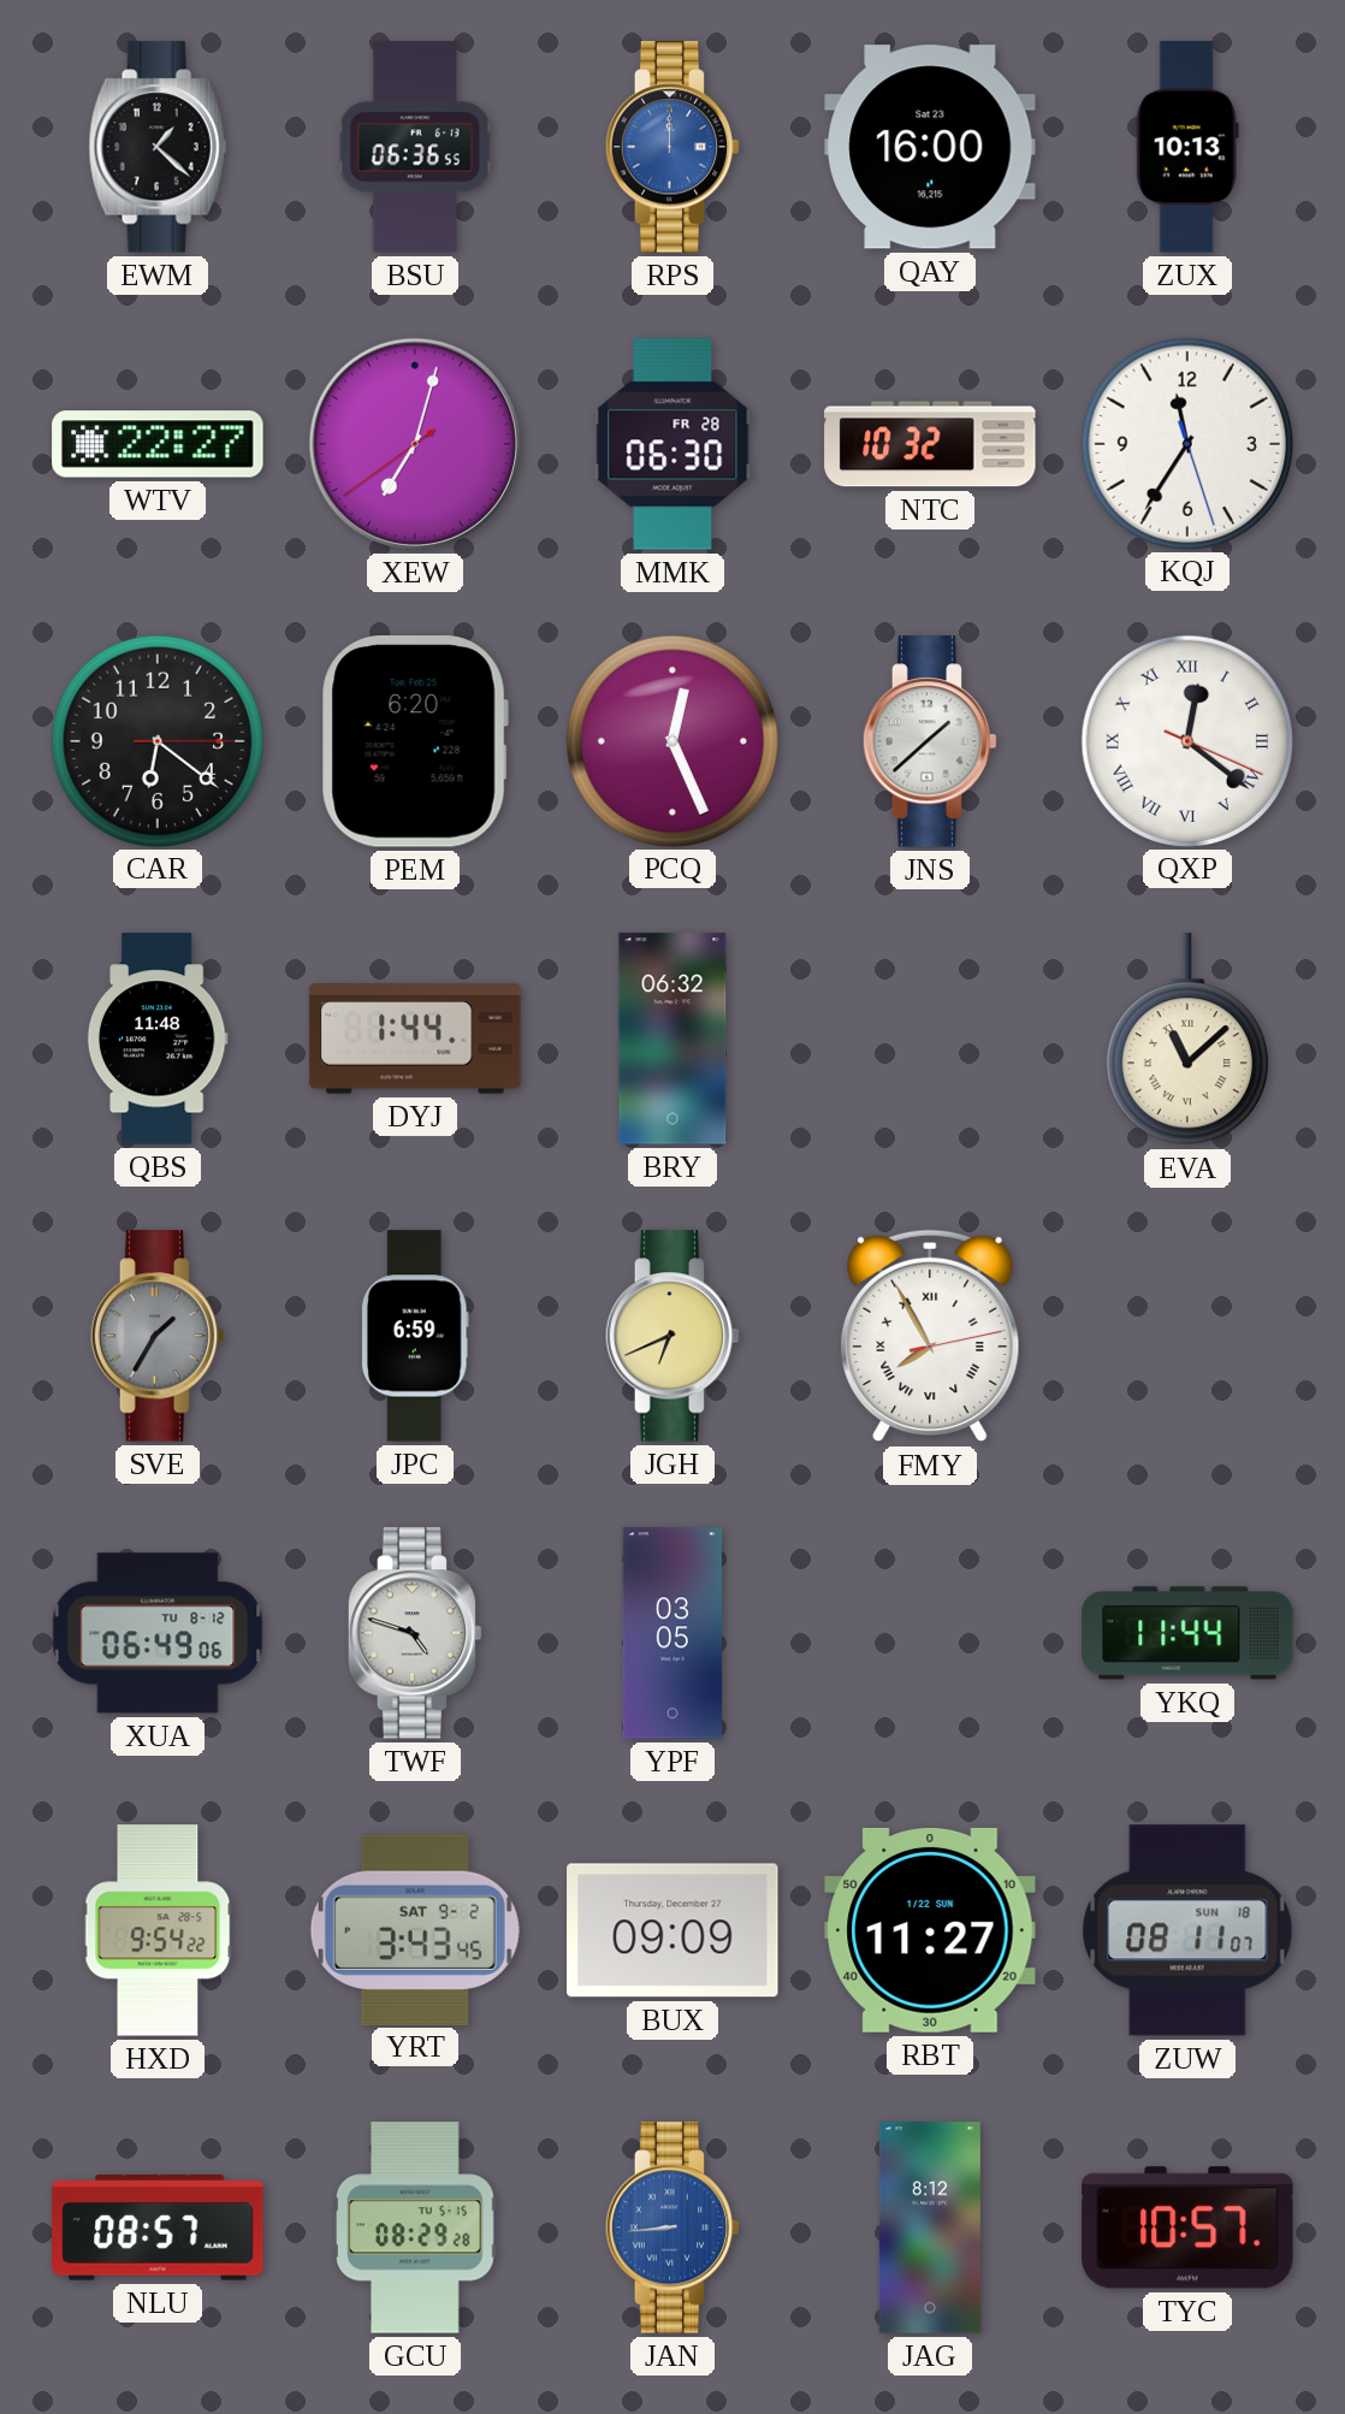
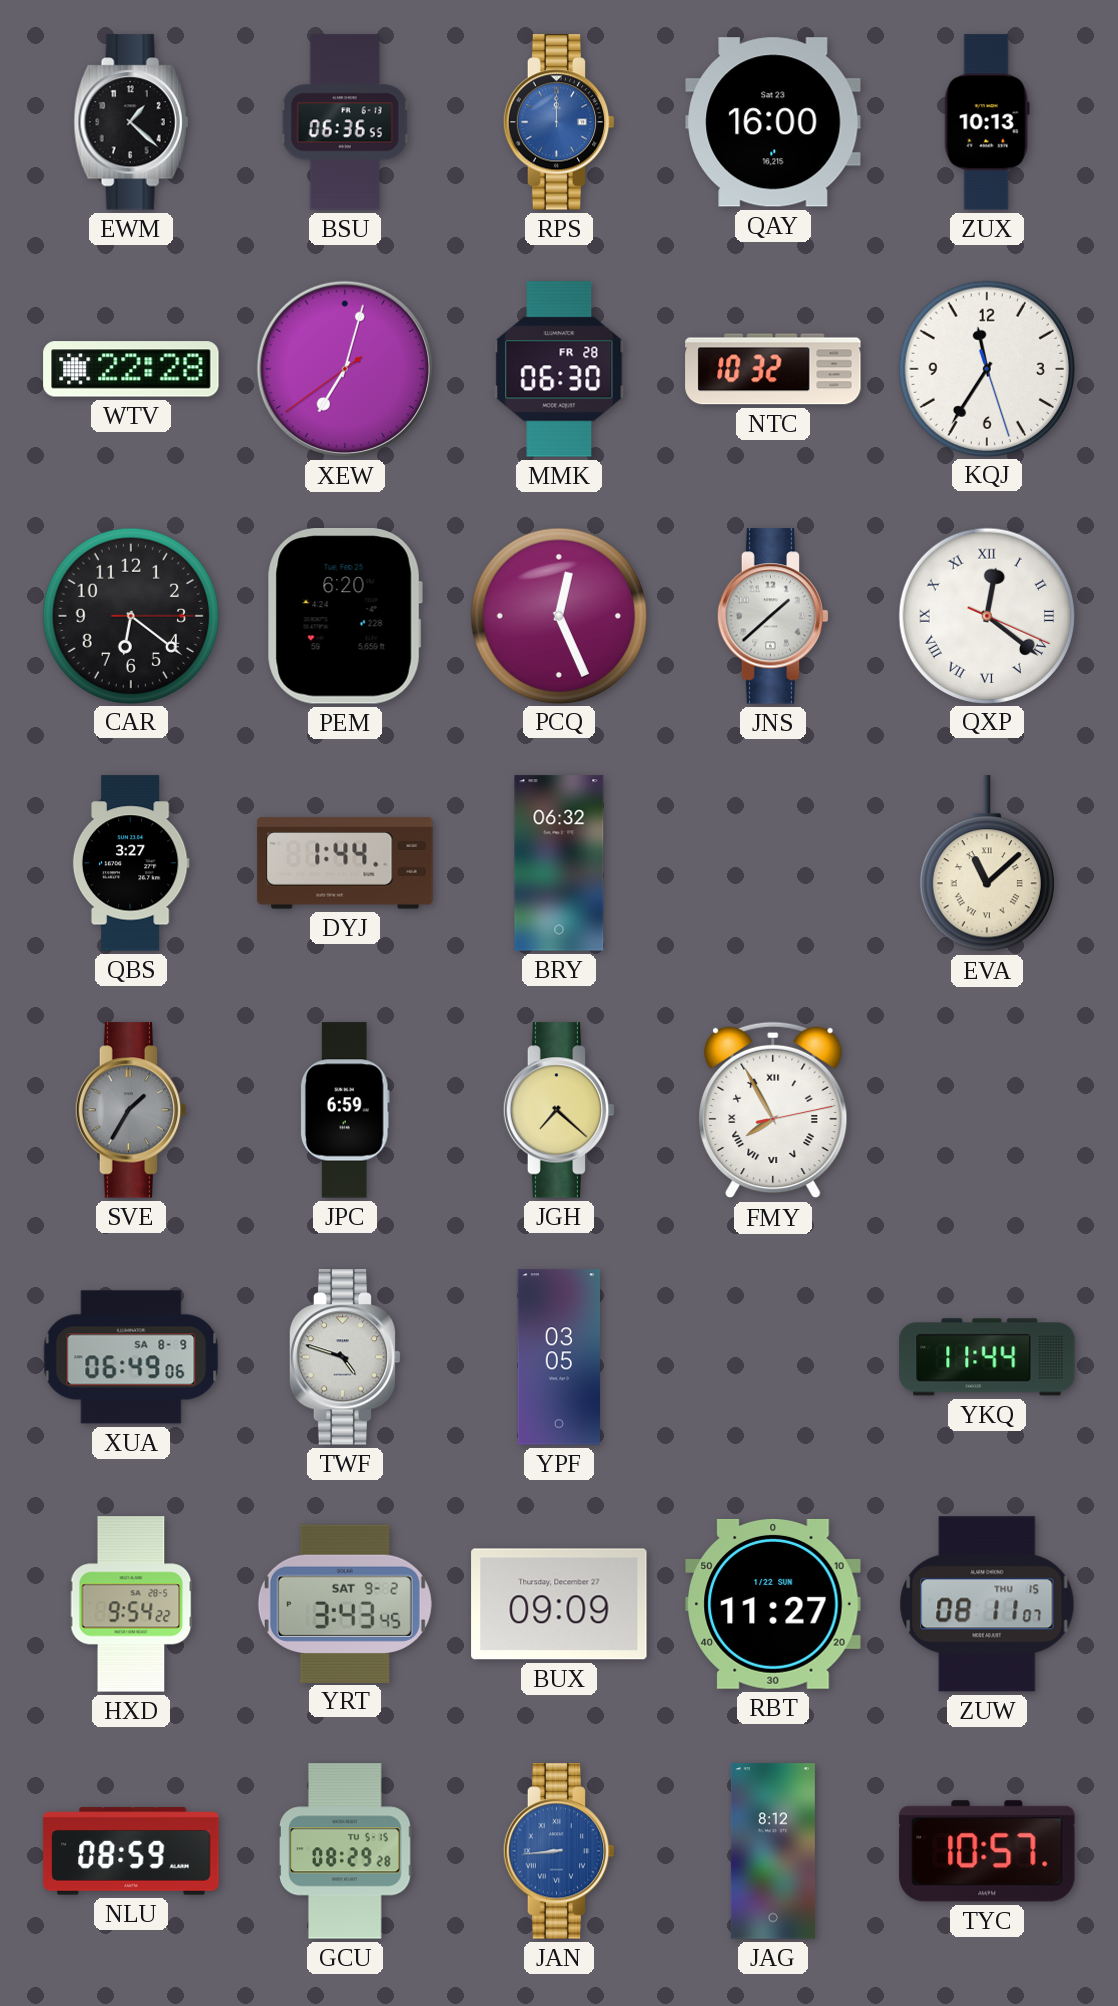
WTV: 22:27 -> 22:28 (131, 369)
QBS: 11:48 -> 3:27 (131, 863)
JGH: 6:41 -> 7:22 (559, 1110)
XUA date: TU 8-12 -> SA 8-9 (131, 1357)
ZUW date: SUN 18 -> THU 15 (987, 1604)
NLU: 08:57 -> 08:59 (131, 1851)
